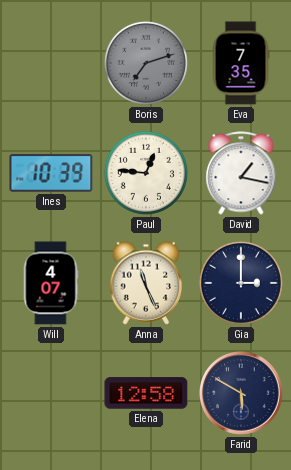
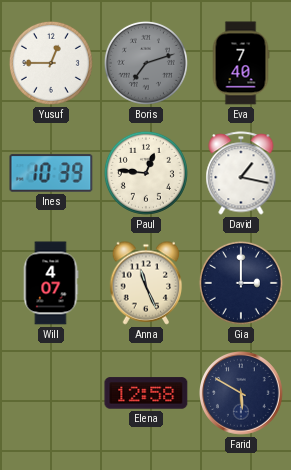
Yusuf: none -> 12:45 (51, 63)
Eva: 7:35 -> 7:40 (241, 63)
